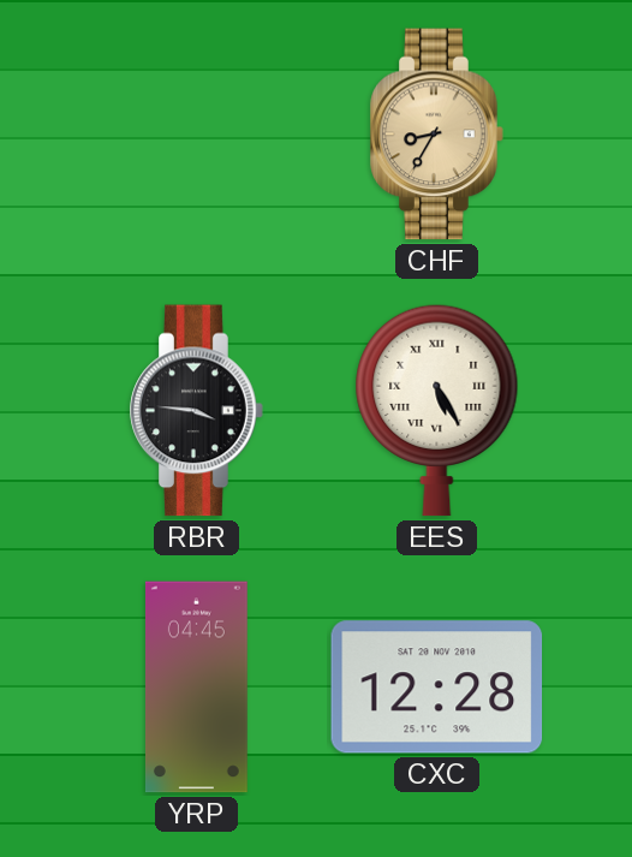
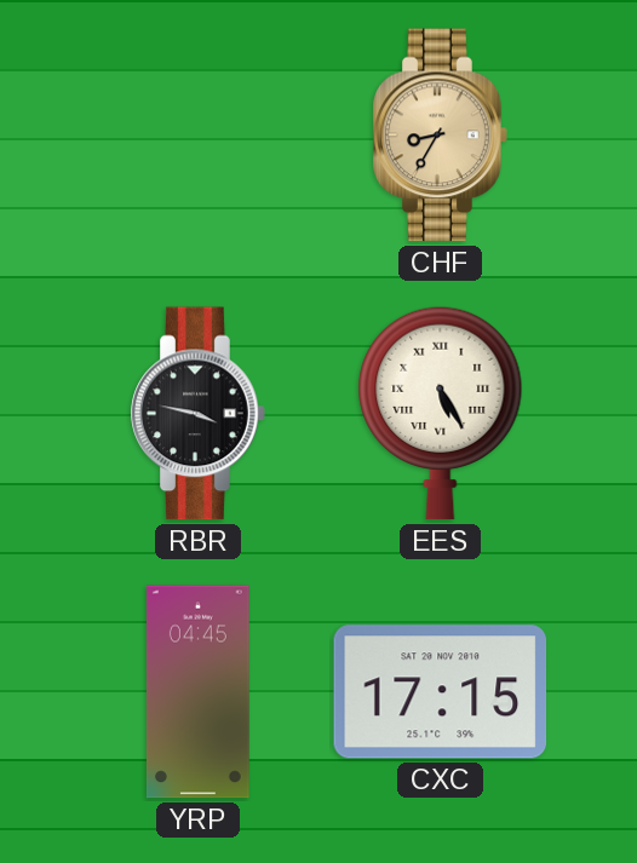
RBR: 3:46 -> 3:47 (199, 414)
CXC: 12:28 -> 17:15 (441, 692)
